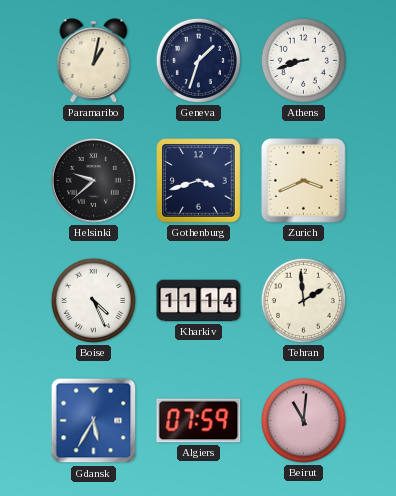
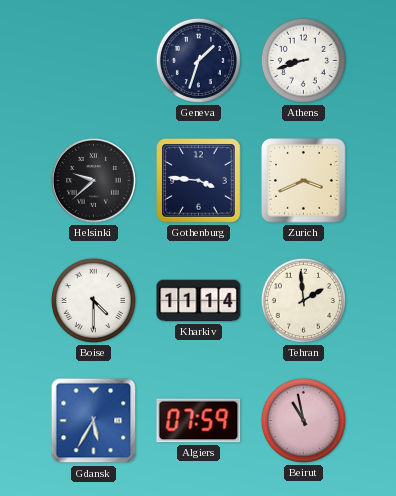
Paramaribo: 1:02 -> none (94, 61)
Gothenburg: 3:42 -> 3:46 (199, 181)
Boise: 4:26 -> 4:30 (93, 300)
Beirut: 11:01 -> 10:58 (303, 420)
